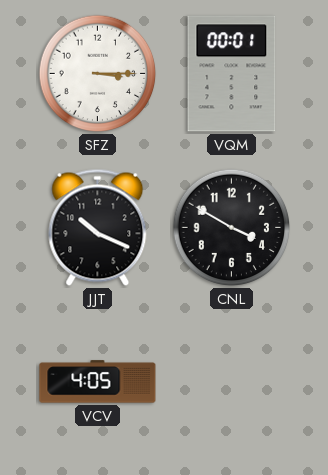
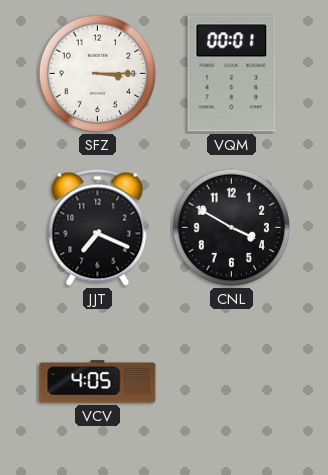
JJT: 10:19 -> 7:19 (98, 227)
